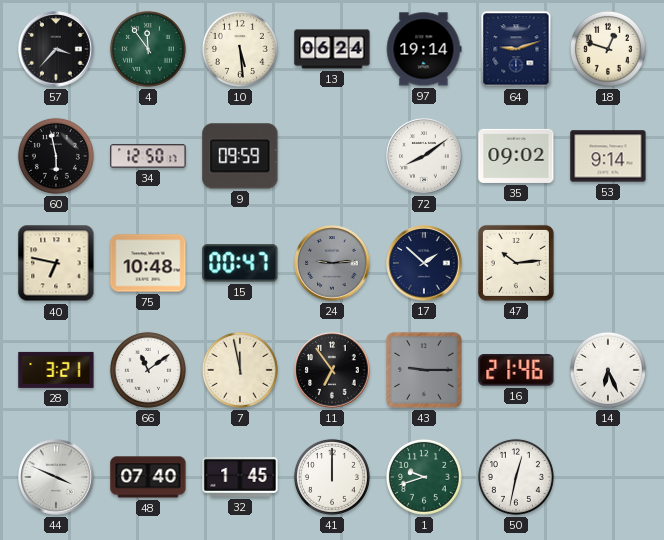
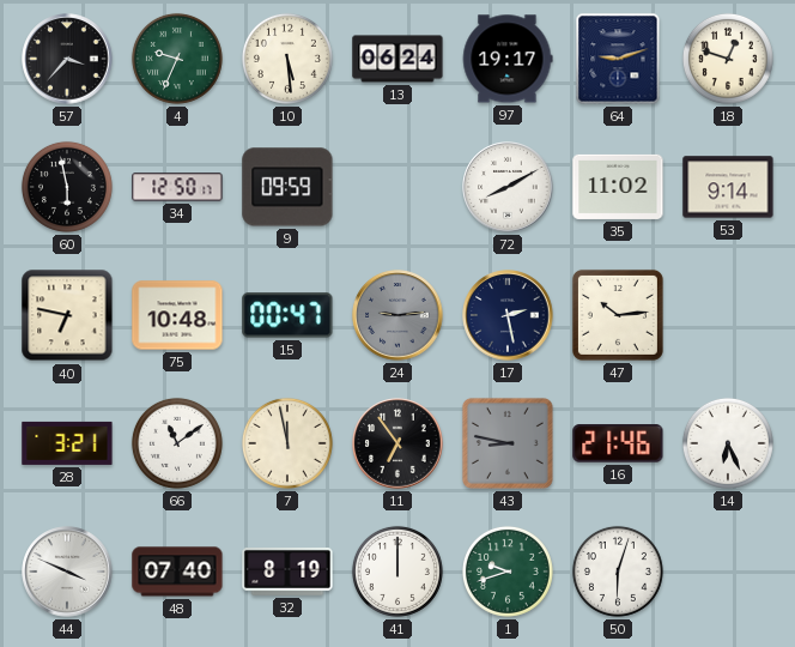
4: 11:54 -> 9:34 (177, 59)
97: 19:14 -> 19:17 (508, 59)
72: 8:09 -> 8:10 (508, 187)
35: 09:02 -> 11:02 (618, 187)
17: 1:52 -> 2:28 (508, 315)
43: 9:15 -> 8:47 (508, 443)
32: 1:45 -> 8:19 (287, 573)
50: 12:32 -> 6:03 (618, 572)
